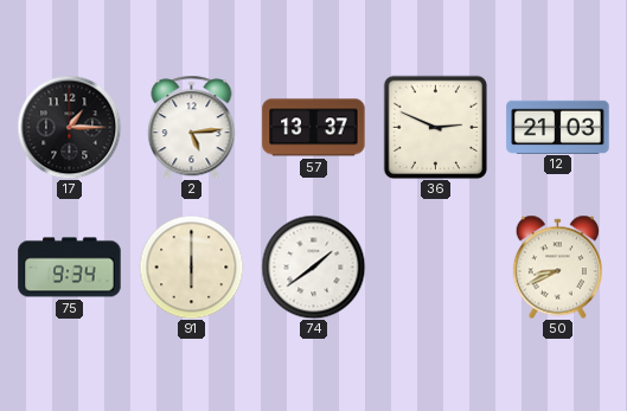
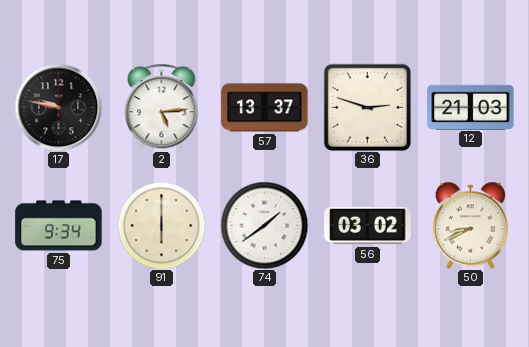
17: 1:15 -> 9:47 (58, 107)
36: 2:49 -> 2:48 (367, 107)
56: none -> 03:02 (368, 226)
